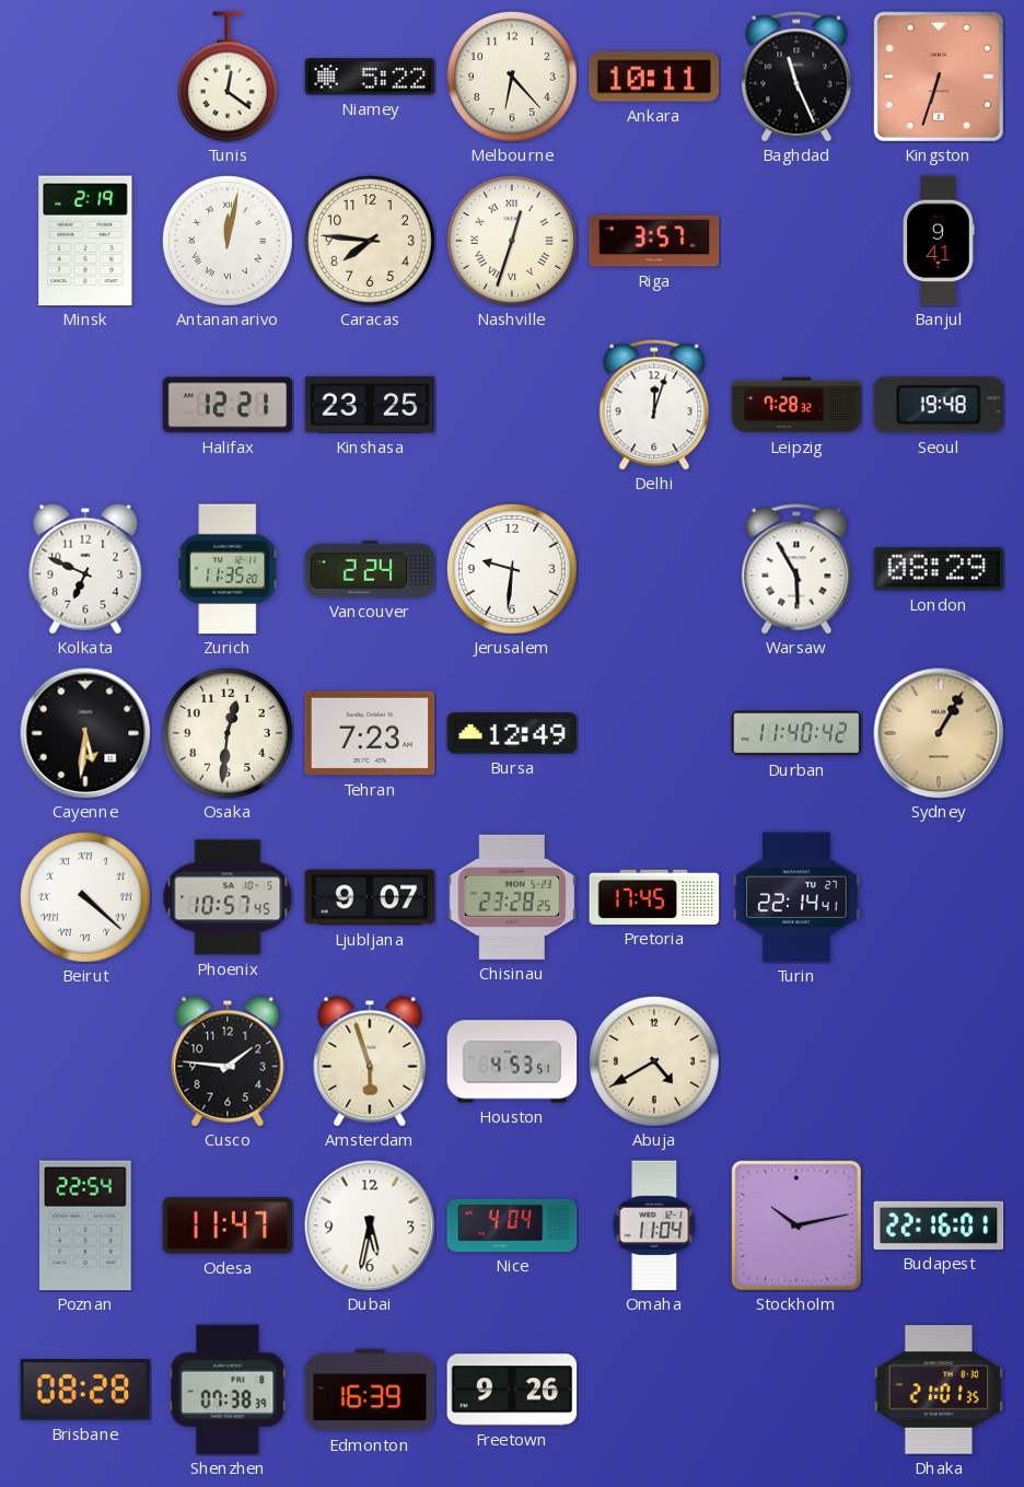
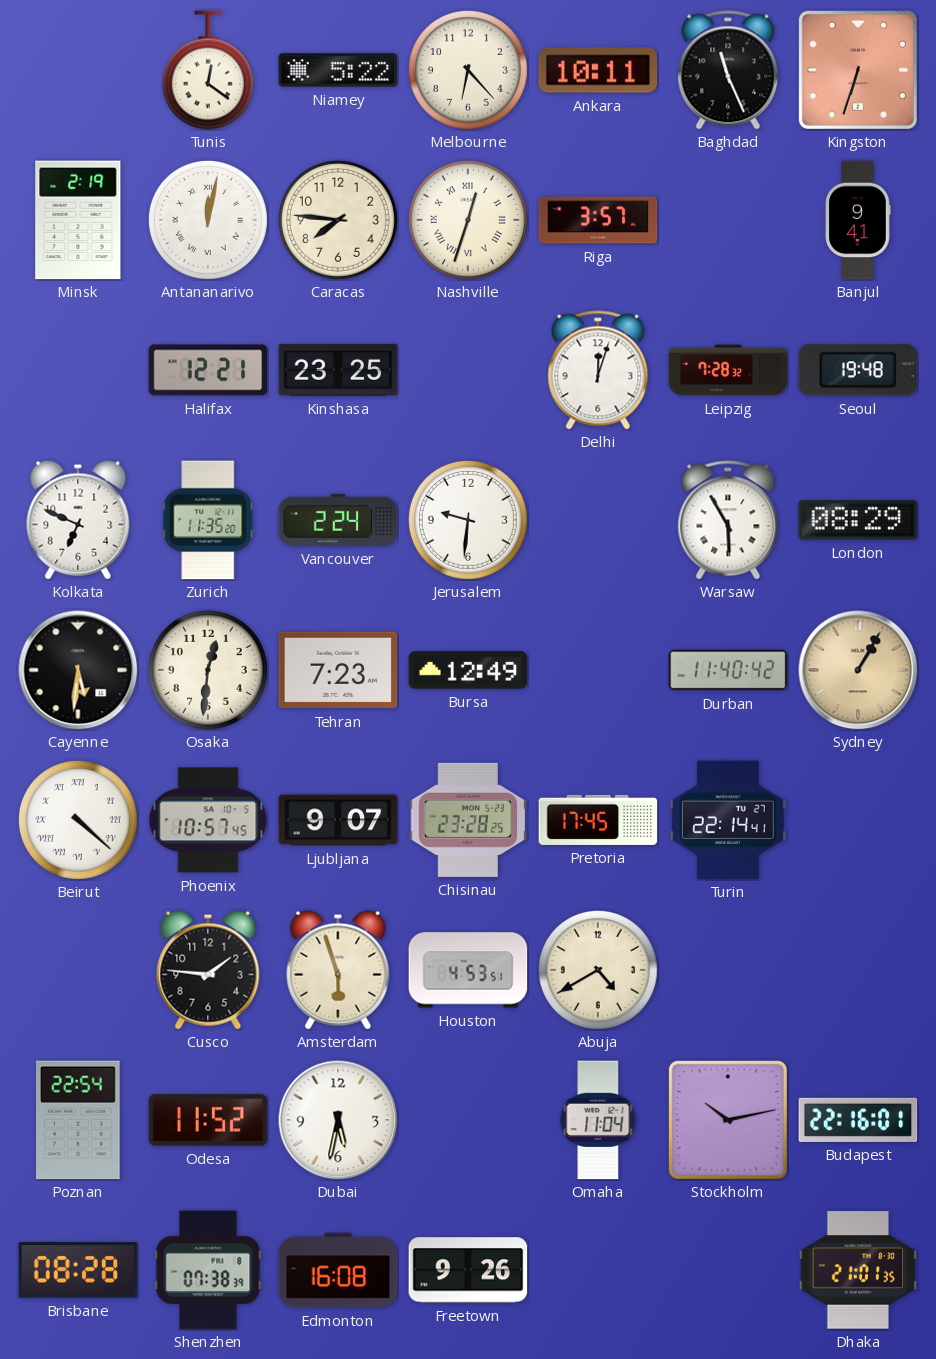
Odesa: 11:47 -> 11:52 (208, 1120)
Nice: 4:04 -> none (512, 1225)
Edmonton: 16:39 -> 16:08 (338, 1270)
